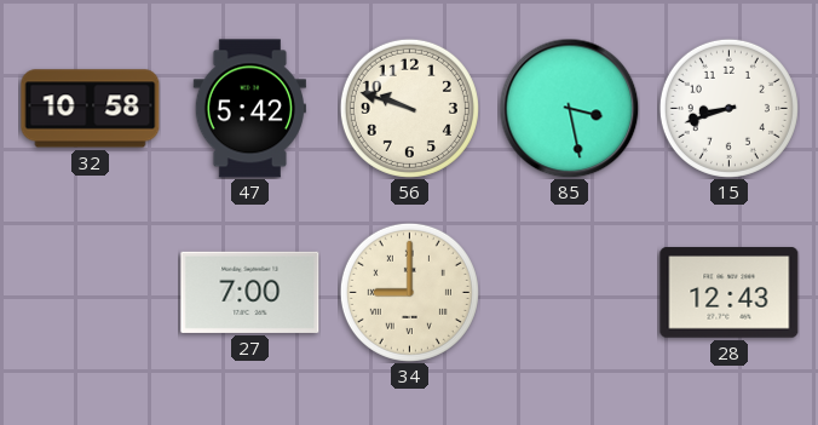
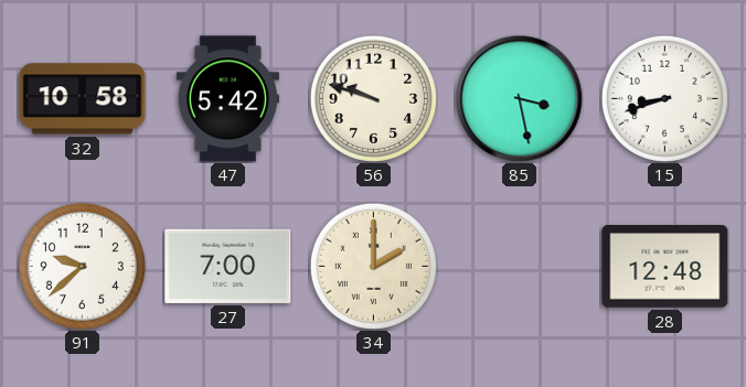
91: none -> 9:38 (82, 266)
34: 9:00 -> 2:00 (373, 266)
28: 12:43 -> 12:48 (665, 267)
